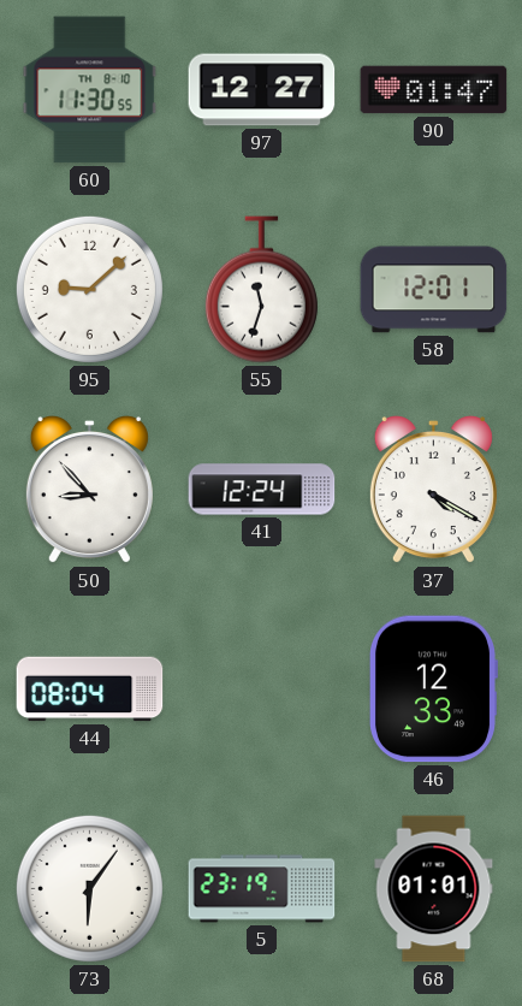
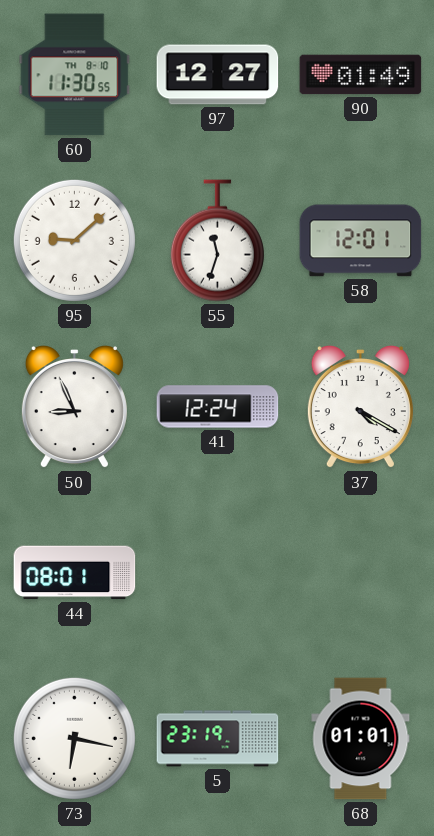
90: 01:47 -> 01:49 (361, 75)
50: 8:53 -> 8:56 (74, 408)
44: 08:04 -> 08:01 (75, 573)
46: 12:33 -> none (432, 690)
73: 6:06 -> 6:17 (74, 738)
